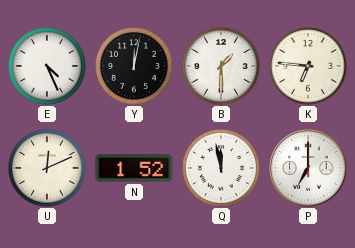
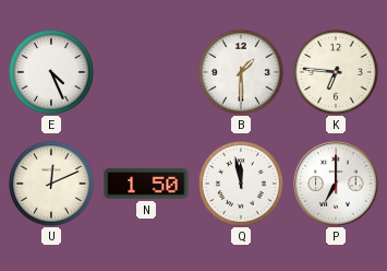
Y: 12:02 -> none (135, 67)
N: 1:52 -> 1:50 (146, 184)
